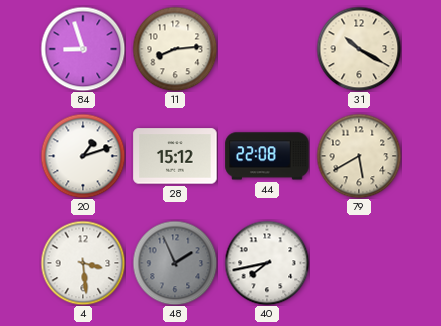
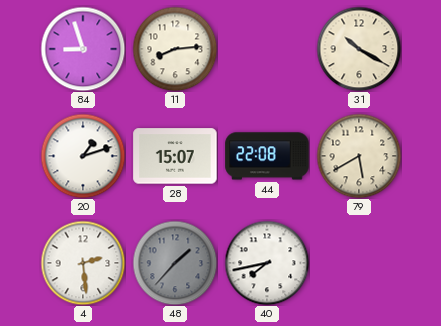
28: 15:12 -> 15:07 (175, 156)
4: 3:29 -> 2:29 (83, 263)
48: 1:56 -> 1:37 (175, 263)
